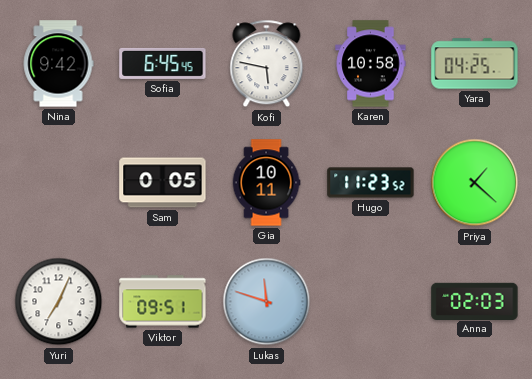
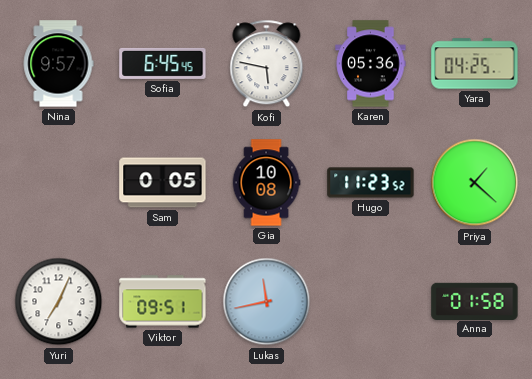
Nina: 9:42 -> 9:57 (58, 64)
Karen: 10:58 -> 05:36 (371, 64)
Gia: 10:11 -> 10:08 (266, 183)
Lukas: 11:48 -> 11:43 (267, 302)
Anna: 02:03 -> 01:58 (475, 301)
